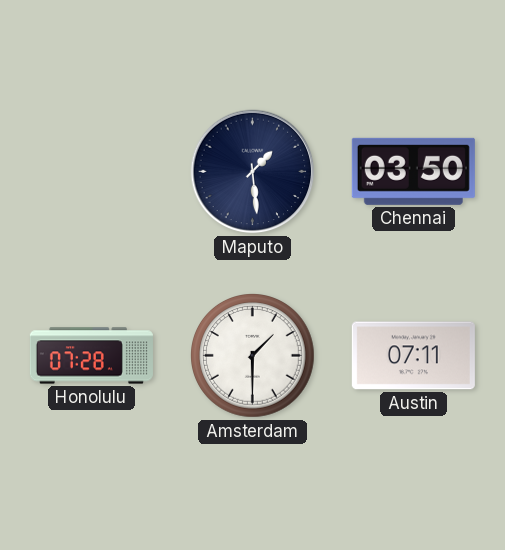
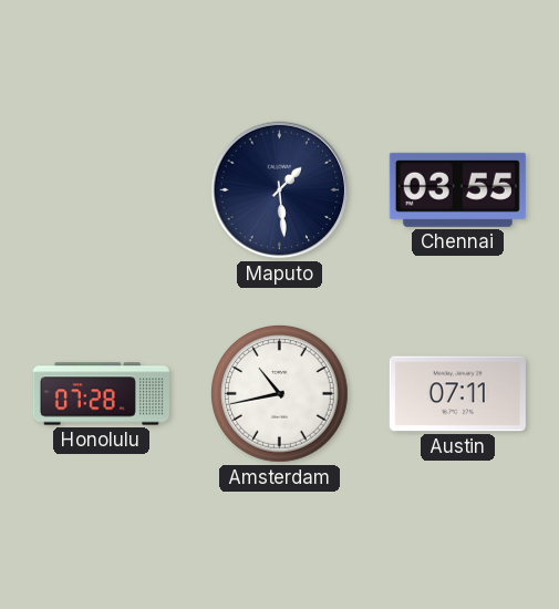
Chennai: 03:50 -> 03:55 (457, 189)
Amsterdam: 1:30 -> 10:43 (280, 394)
